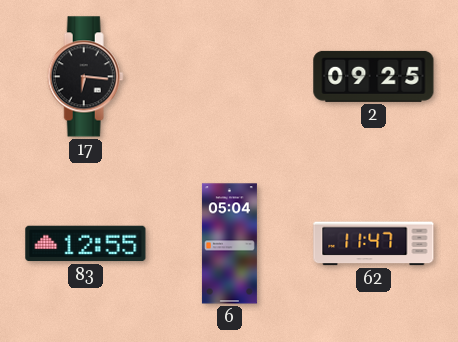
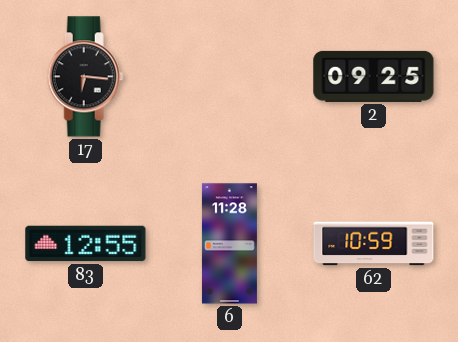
6: 05:04 -> 11:28 (229, 244)
62: 11:47 -> 10:59 (374, 244)
